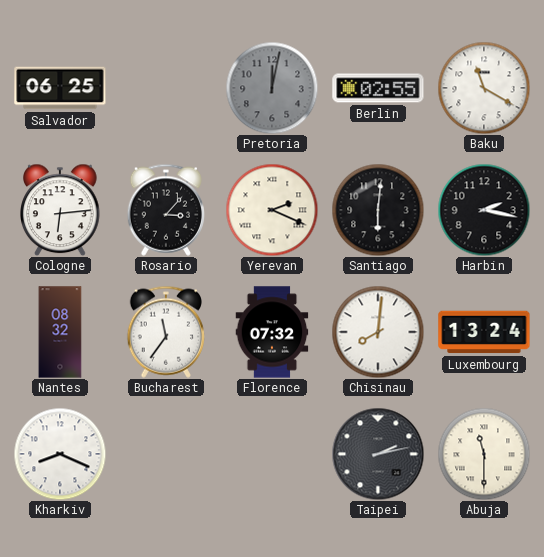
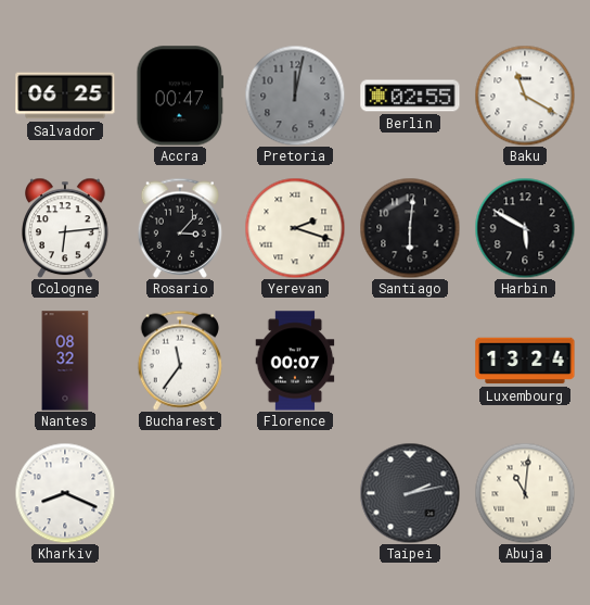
Accra: none -> 00:47 (180, 96)
Yerevan: 2:19 -> 2:18 (295, 228)
Harbin: 2:17 -> 5:50 (525, 228)
Florence: 07:32 -> 00:07 (295, 361)
Chisinau: 8:01 -> none (378, 332)
Abuja: 11:30 -> 11:01 (525, 493)
